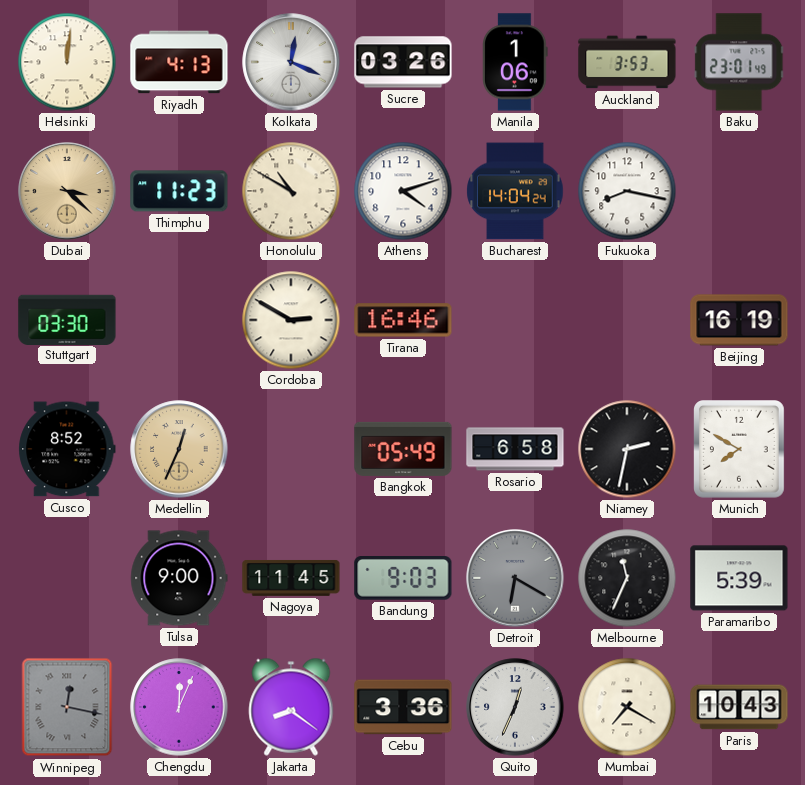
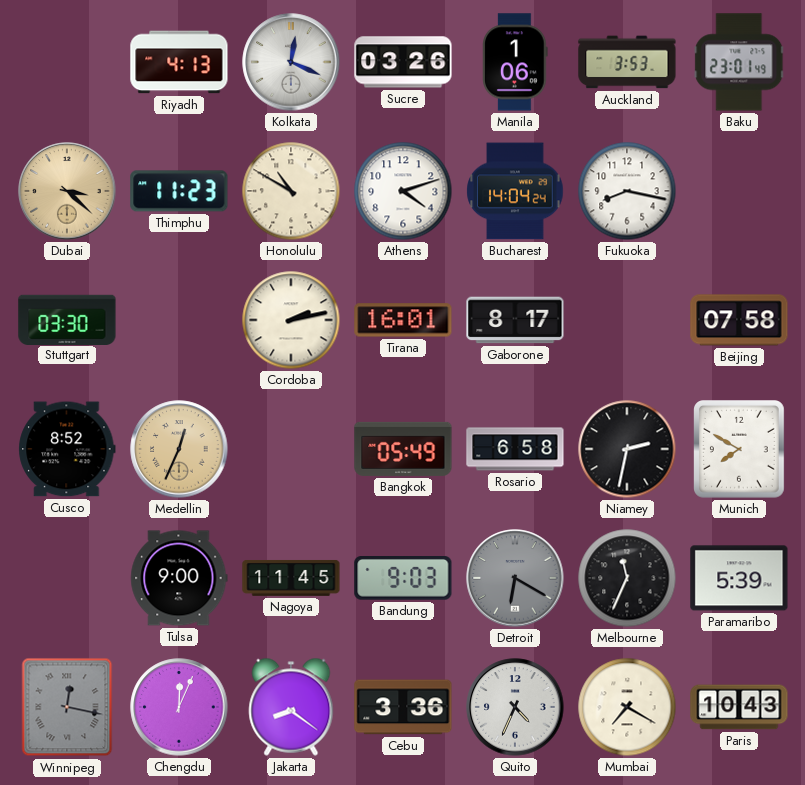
Helsinki: 12:01 -> none (67, 62)
Cordoba: 2:50 -> 2:13 (291, 320)
Tirana: 16:46 -> 16:01 (403, 320)
Gaborone: none -> 8:17 (515, 320)
Beijing: 16:19 -> 07:58 (739, 320)
Quito: 12:34 -> 4:34 (515, 707)
